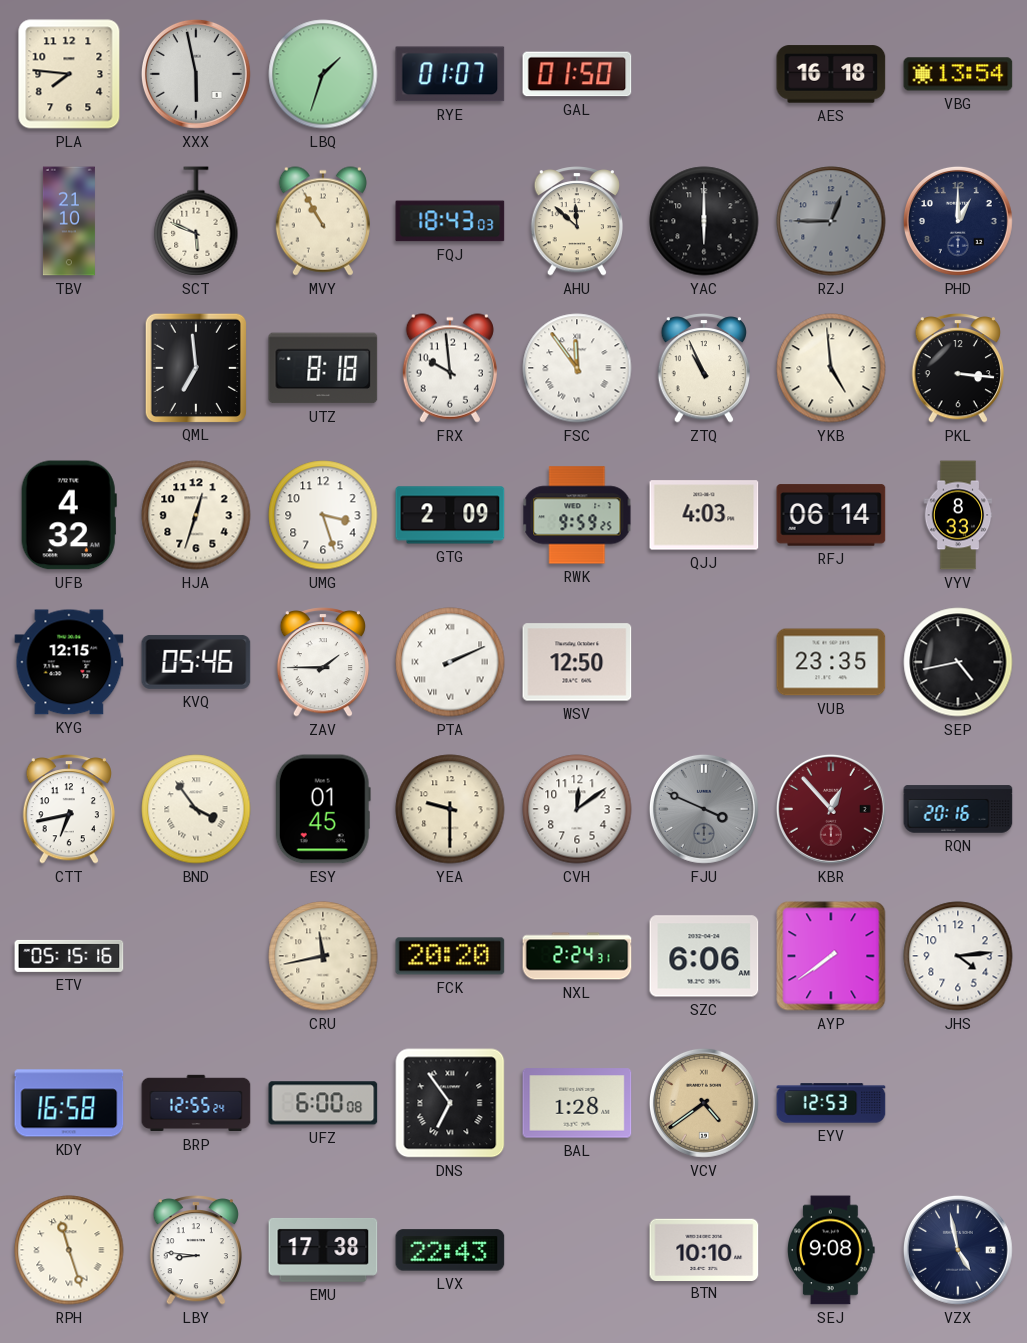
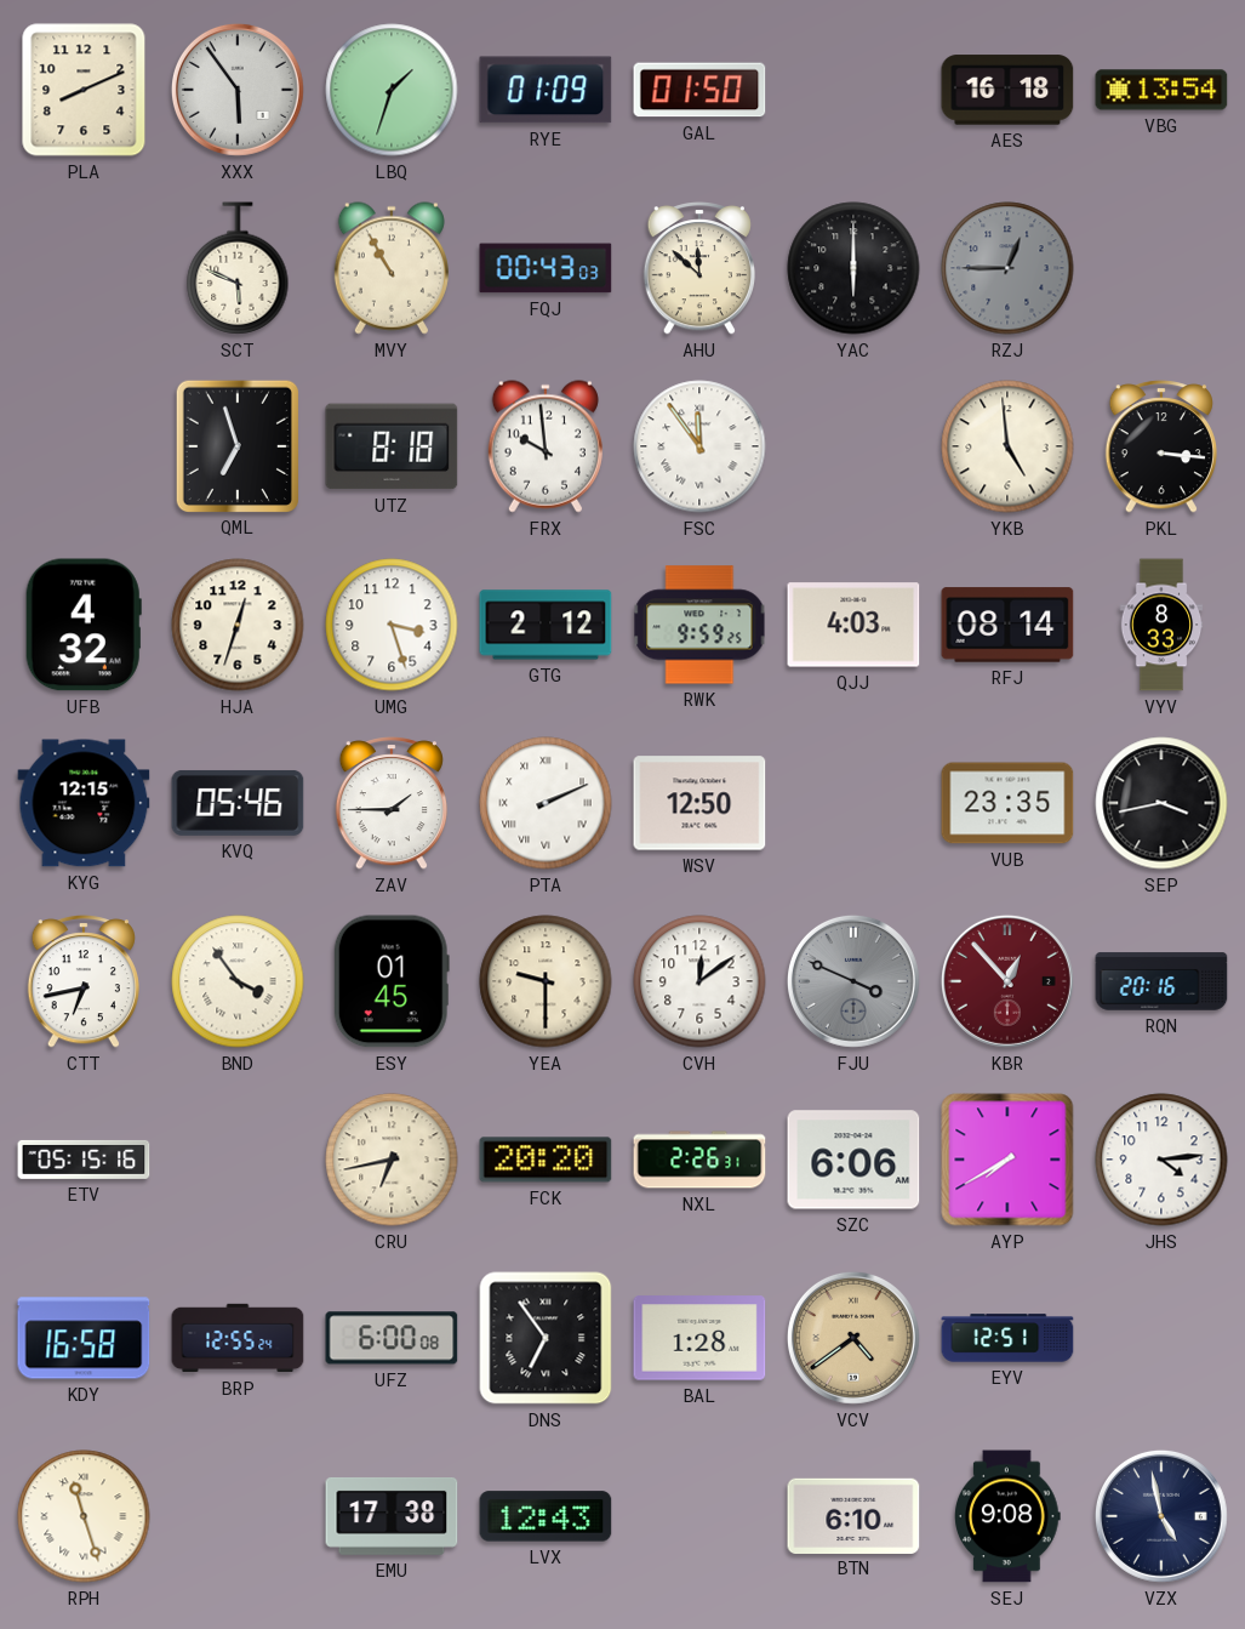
PLA: 7:46 -> 8:11 (84, 90)
XXX: 5:58 -> 5:54 (238, 90)
RYE: 01:07 -> 01:09 (546, 90)
TBV: 21:10 -> none (69, 221)
FQJ: 18:43 -> 00:43 (546, 268)
PHD: 1:00 -> none (958, 221)
QML: 6:59 -> 6:57 (236, 445)
ZTQ: 10:56 -> none (703, 368)
GTG: 2:09 -> 2:12 (546, 625)
RFJ: 06:14 -> 08:14 (1007, 625)
SEP: 4:43 -> 3:43 (1161, 803)
CRU: 11:43 -> 6:43 (392, 1160)
NXL: 2:24 -> 2:26 (699, 1160)
AYP: 7:39 -> 7:40 (1007, 1160)
EYV: 12:53 -> 12:51 (1007, 1338)
LBY: 8:46 -> none (195, 1250)
LVX: 22:43 -> 12:43 (546, 1516)
BTN: 10:10 -> 6:10 (853, 1515)
